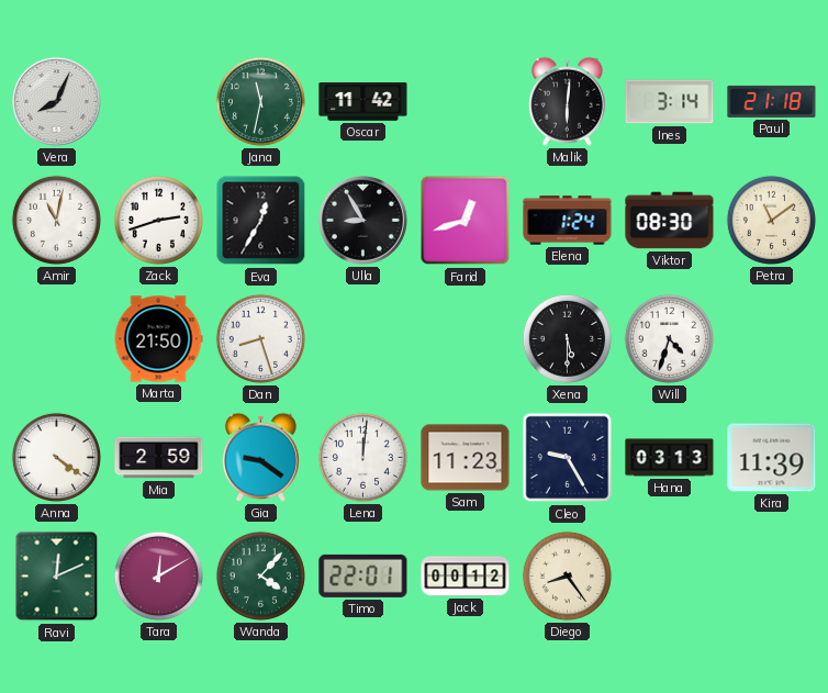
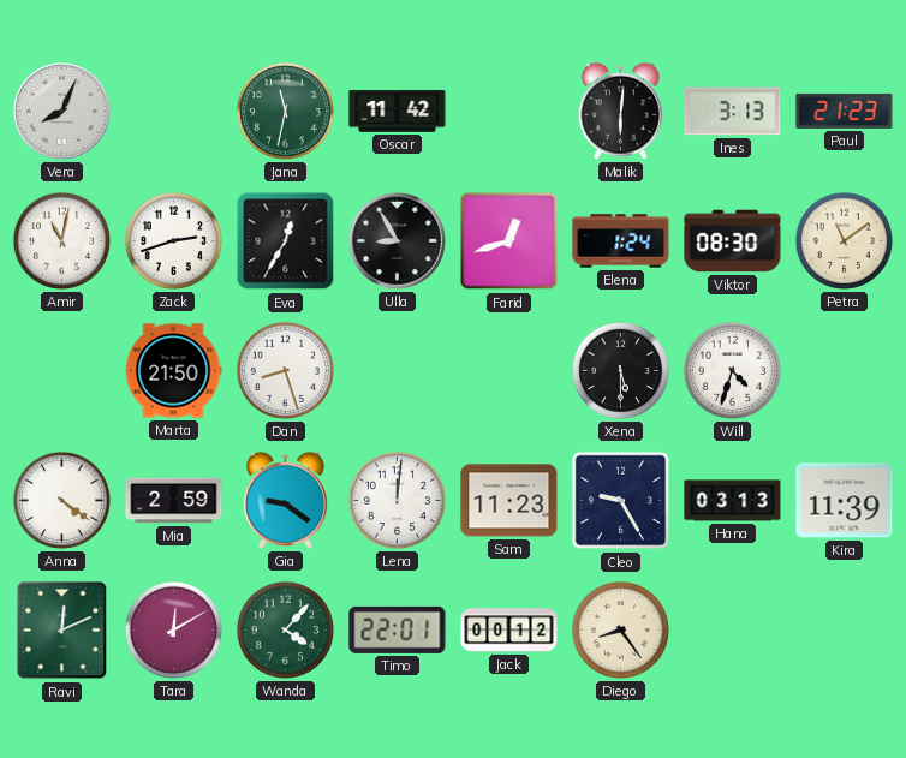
Ines: 3:14 -> 3:13 (733, 112)
Paul: 21:18 -> 21:23 (845, 111)
